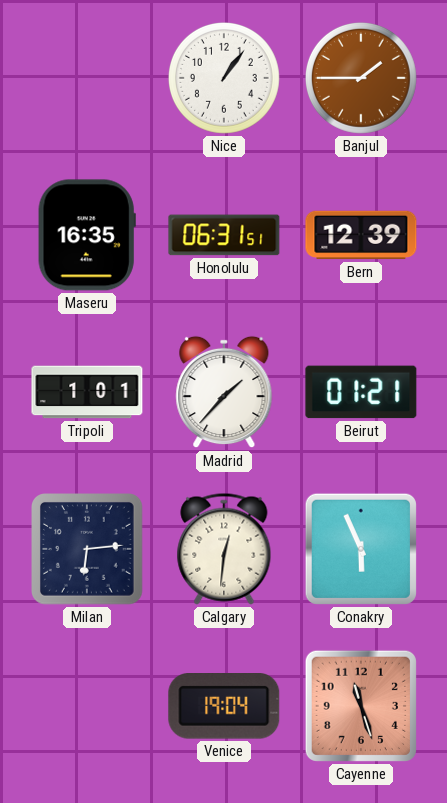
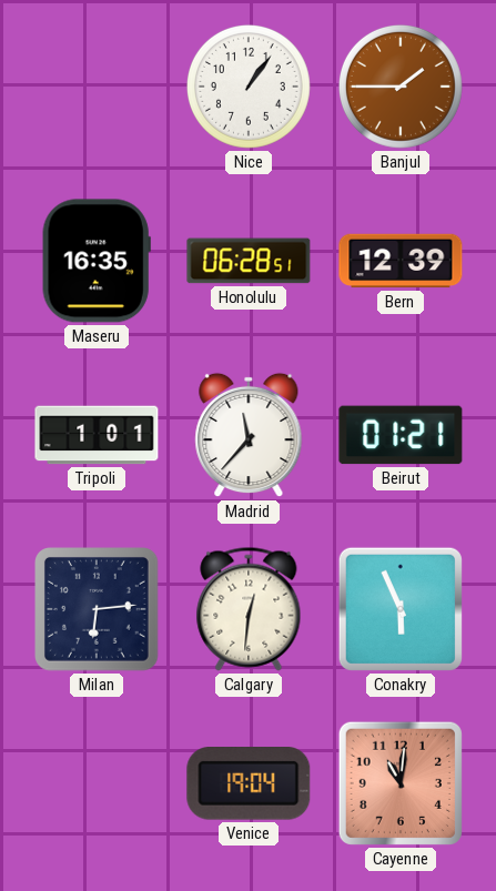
Honolulu: 06:31 -> 06:28 (249, 261)
Madrid: 1:37 -> 11:37 (249, 435)
Cayenne: 11:27 -> 11:01 (401, 783)
